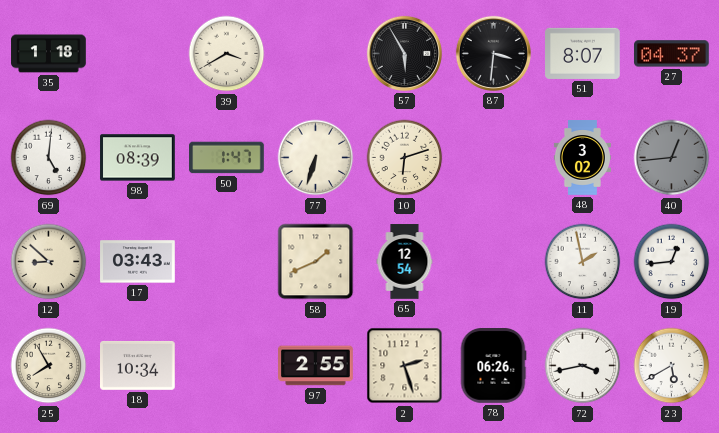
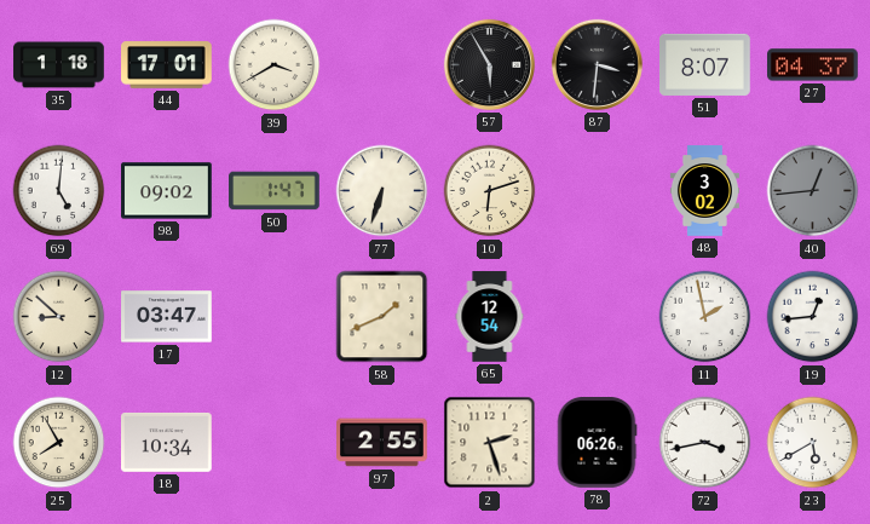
44: none -> 17:01 (167, 65)
98: 08:39 -> 09:02 (167, 191)
17: 03:43 -> 03:47 (167, 317)
